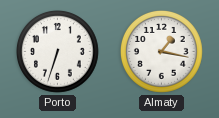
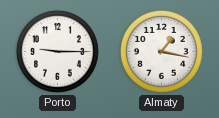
Porto: 6:33 -> 9:15 (58, 52)
